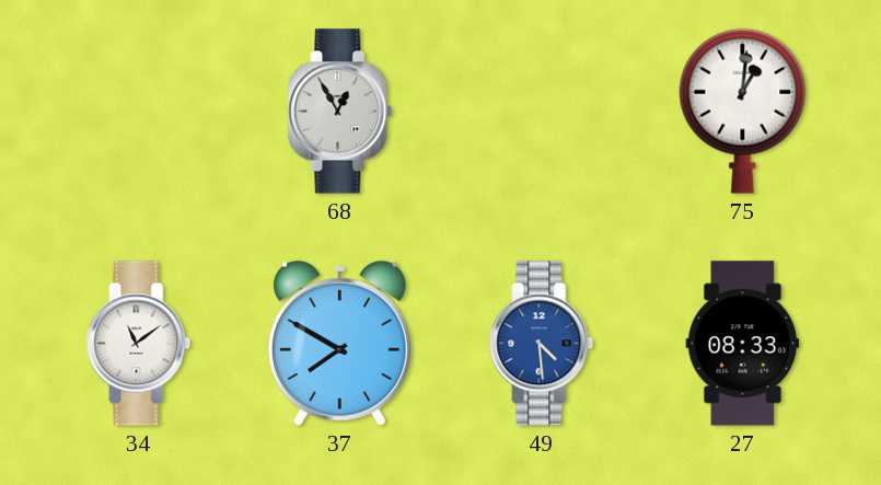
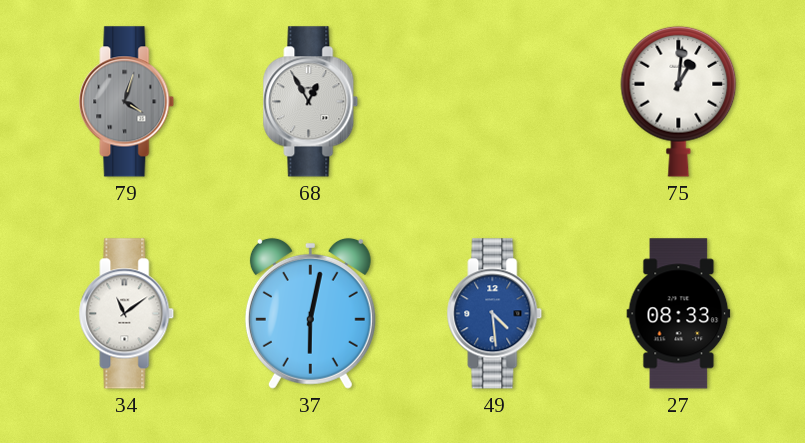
79: none -> 4:03 (127, 102)
37: 7:50 -> 6:02 (310, 313)
